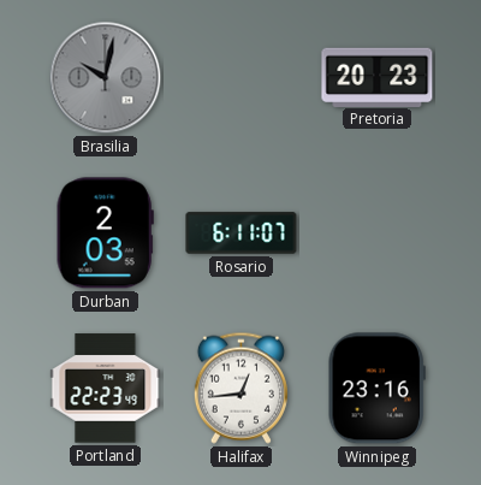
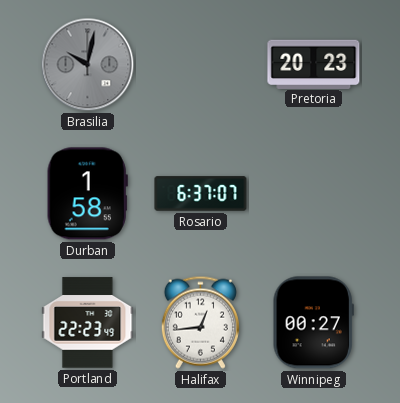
Durban: 2:03 -> 1:58 (87, 194)
Rosario: 6:11 -> 6:37 (201, 194)
Winnipeg: 23:16 -> 00:27 (313, 323)
